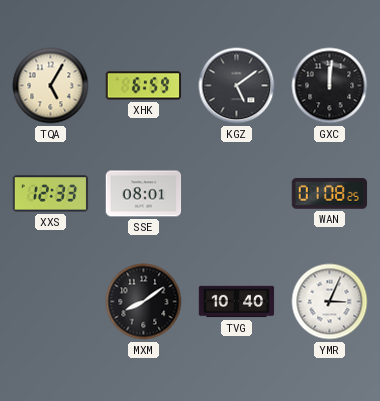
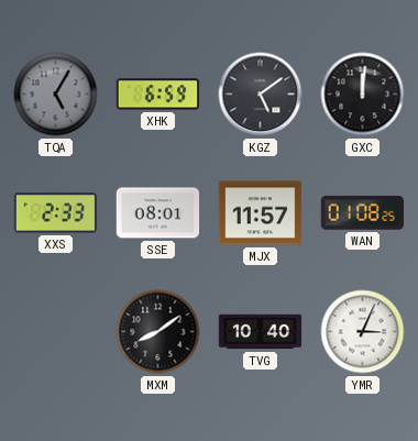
TQA dial: cream -> grey (56, 95)
XXS: 12:33 -> 2:33 (56, 213)
MJX: none -> 11:57 (261, 213)
